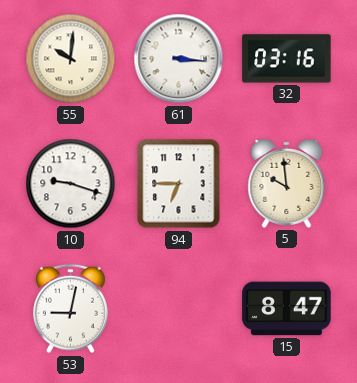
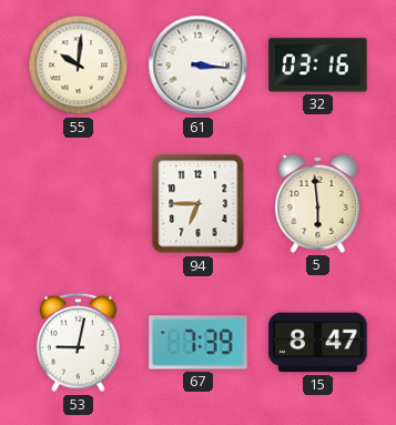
10: 9:18 -> none (71, 184)
5: 9:59 -> 5:59 (318, 203)
67: none -> 7:39 (199, 343)
